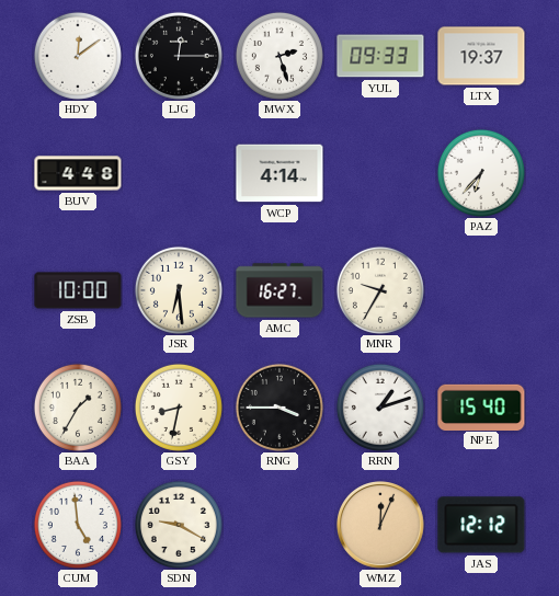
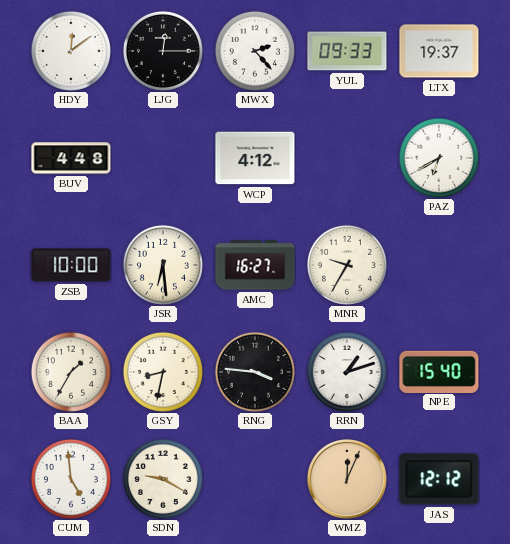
MWX: 2:27 -> 2:23 (255, 51)
WCP: 4:14 -> 4:12 (255, 158)
PAZ: 6:37 -> 6:40 (439, 158)
RNG: 3:45 -> 3:46 (255, 372)
